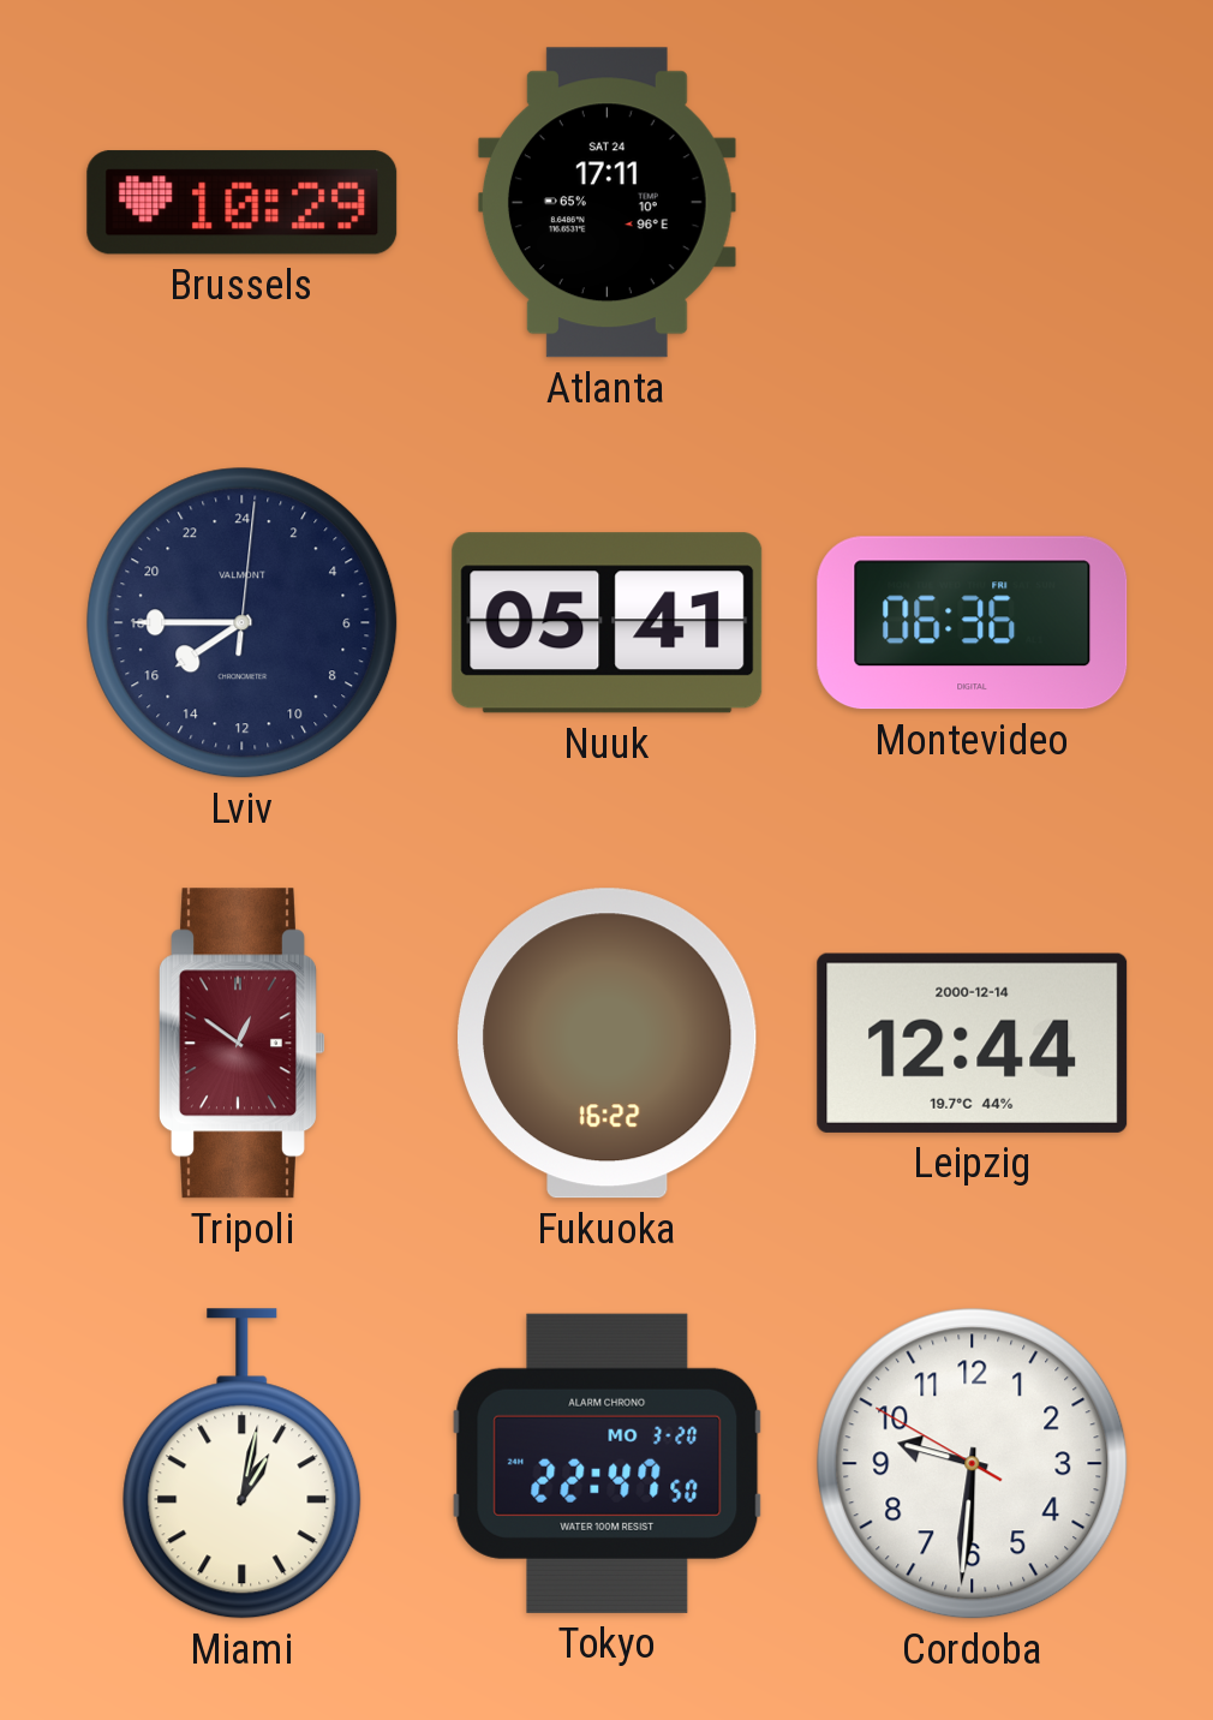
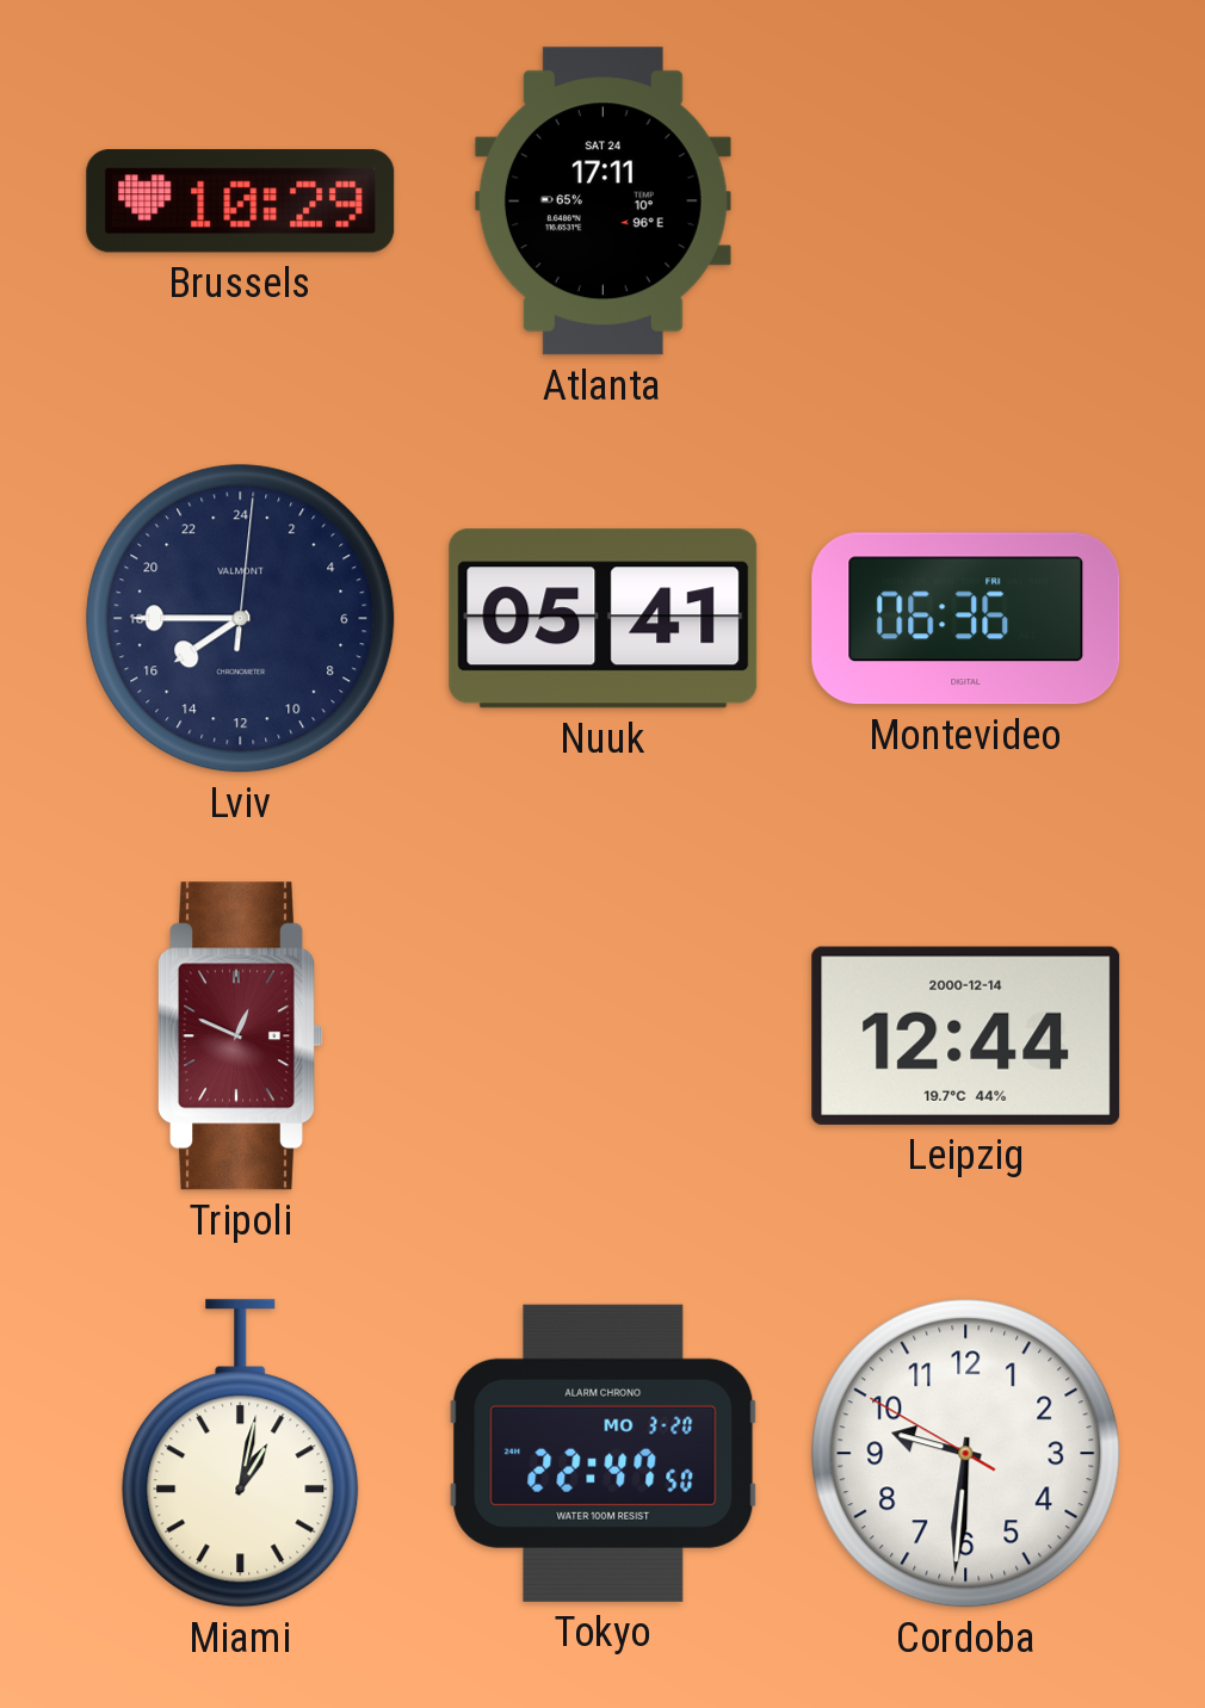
Tripoli: 12:51 -> 12:49 (241, 1036)
Fukuoka: 16:22 -> none (608, 1044)
